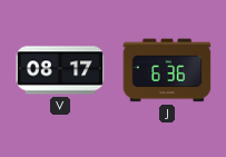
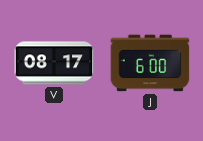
J: 6:36 -> 6:00 (150, 63)
